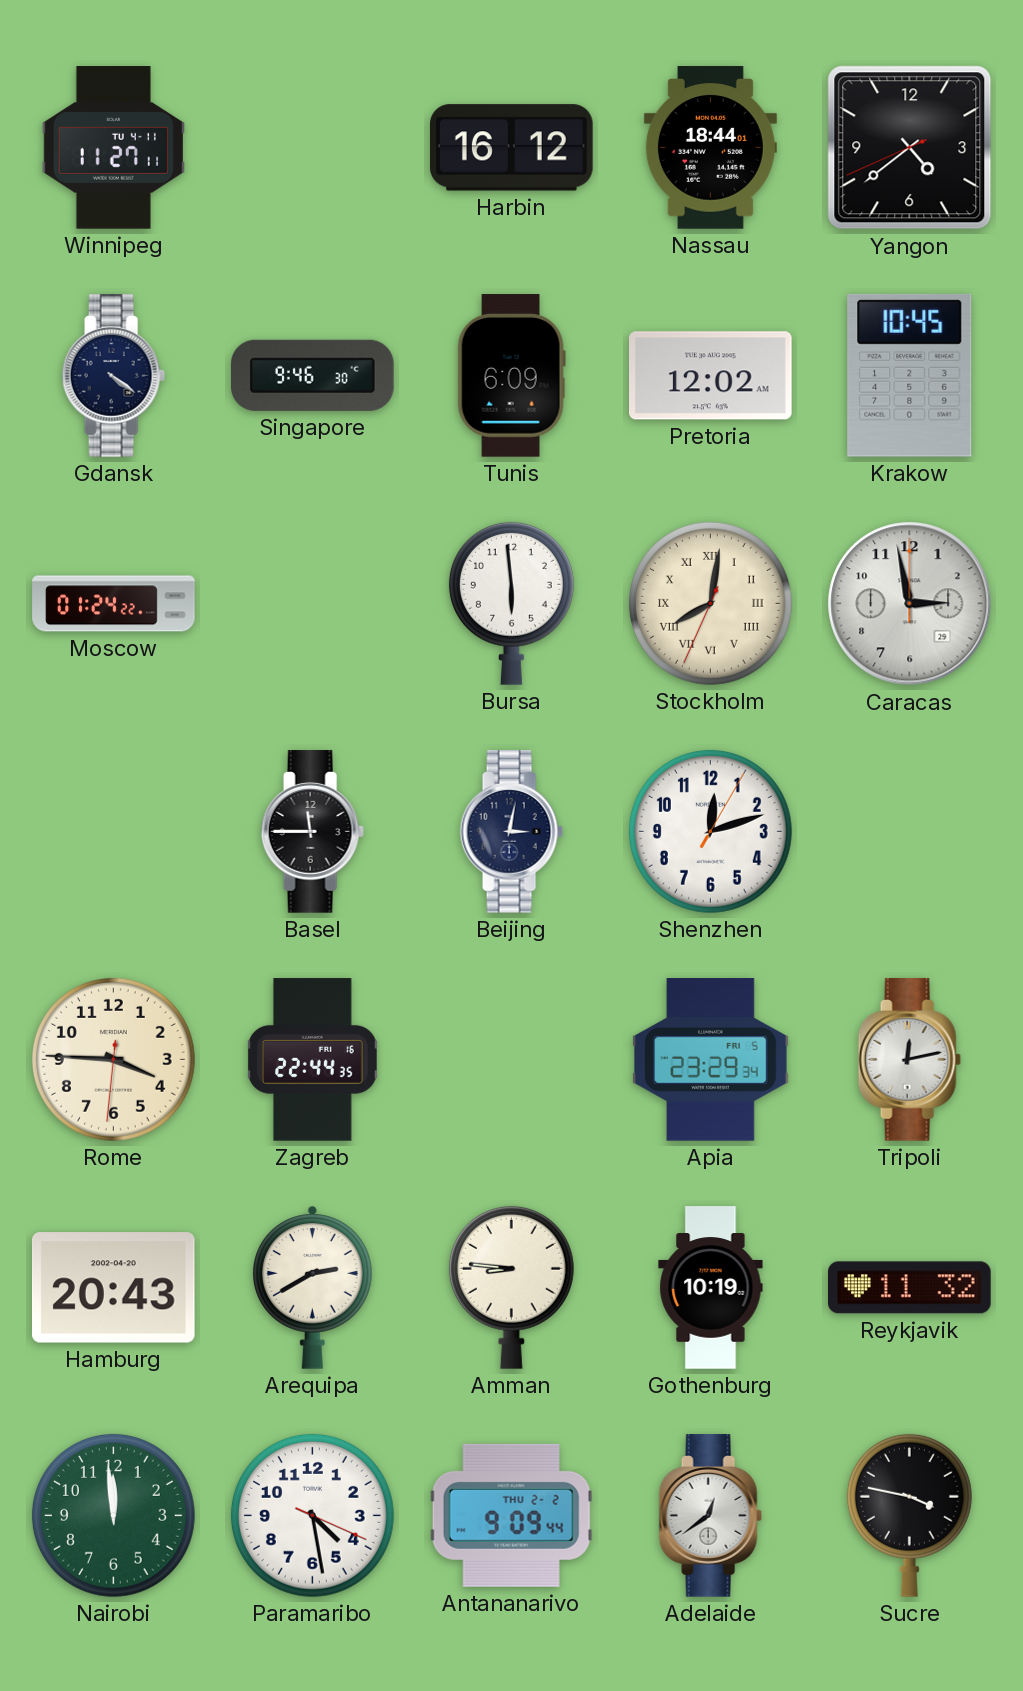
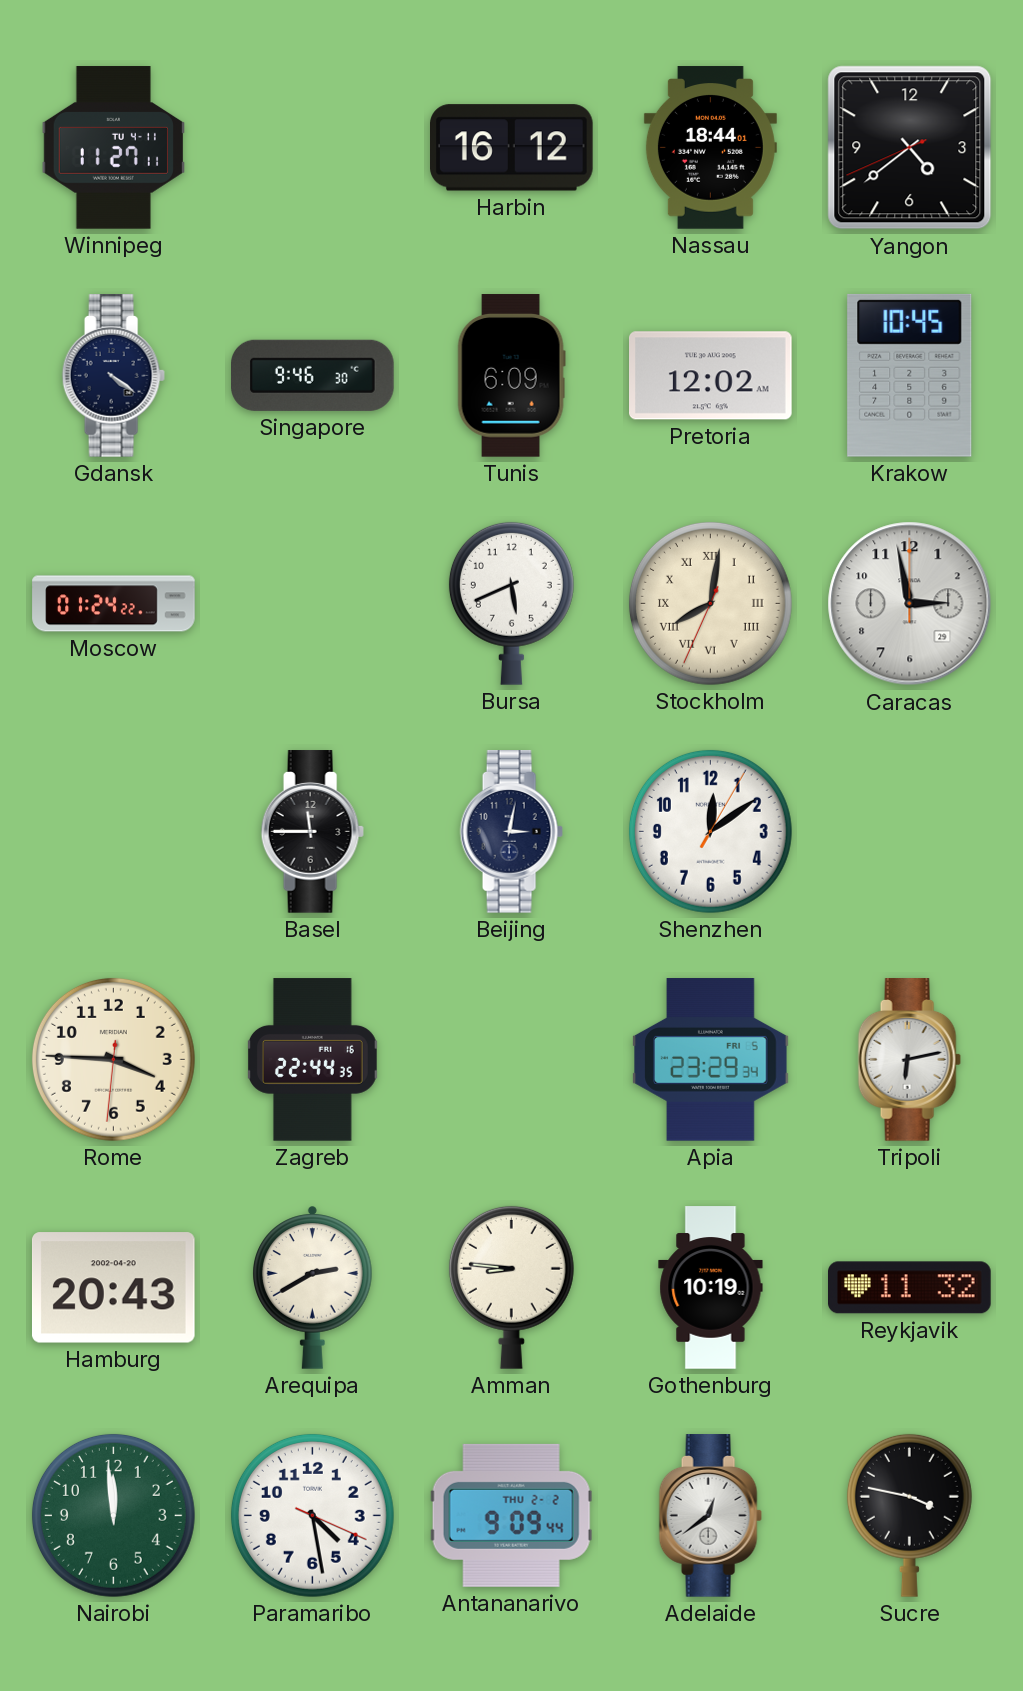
Bursa: 5:59 -> 5:41 (511, 603)
Shenzhen: 12:12 -> 12:09 (710, 831)
Tripoli: 12:13 -> 6:13 (909, 1060)
